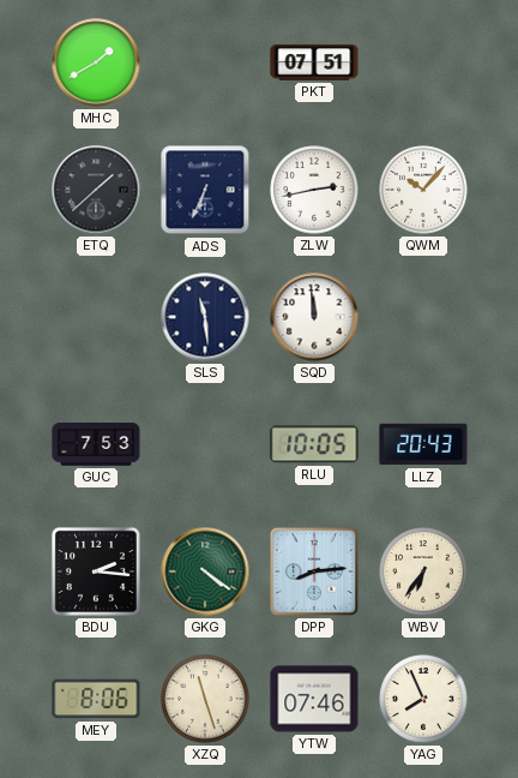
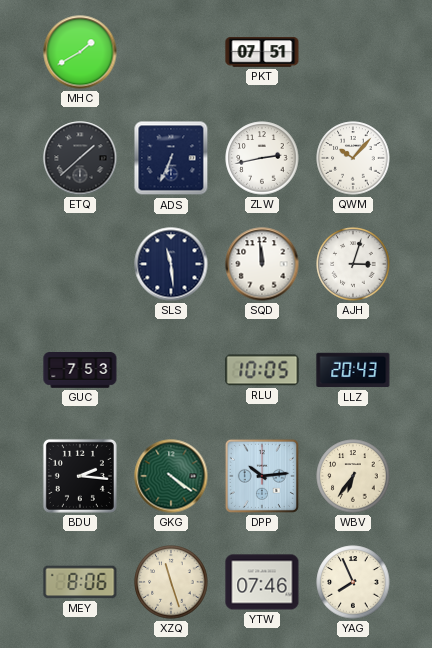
AJH: none -> 3:03 (353, 264)
DPP: 8:14 -> 10:14 (262, 476)
